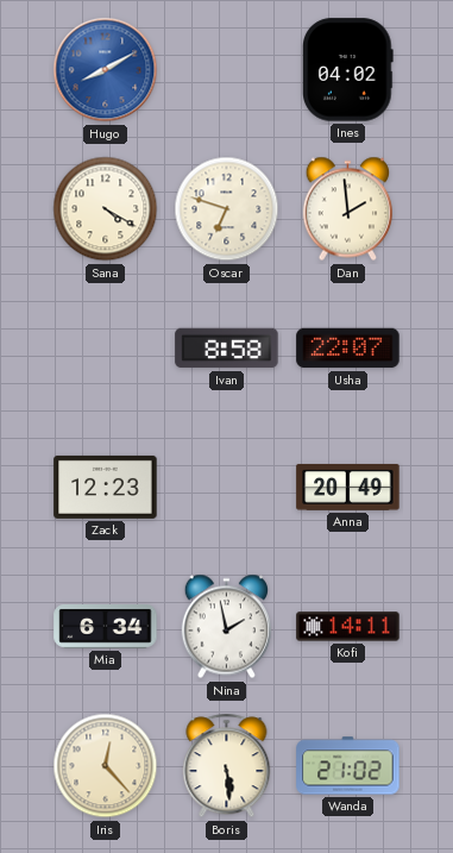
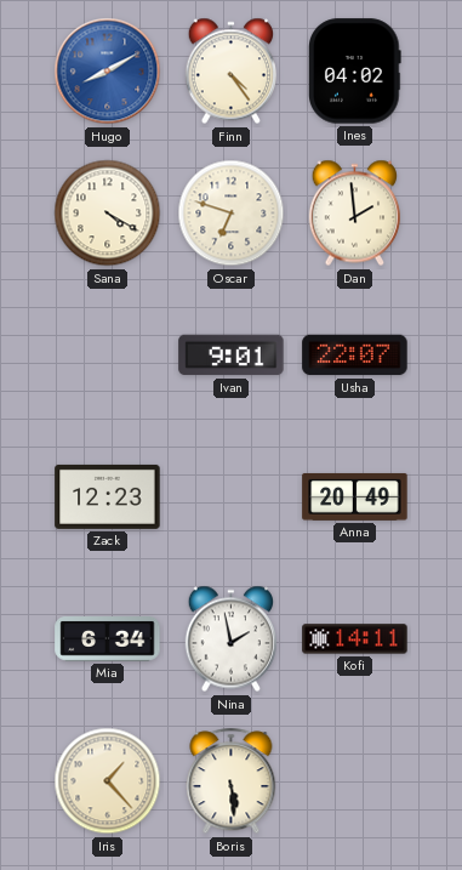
Finn: none -> 4:24 (230, 72)
Ivan: 8:58 -> 9:01 (232, 356)
Iris: 12:23 -> 1:23 (108, 781)
Wanda: 21:02 -> none (348, 766)
